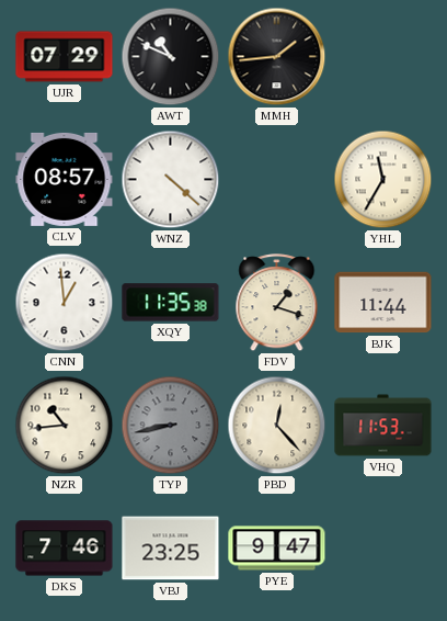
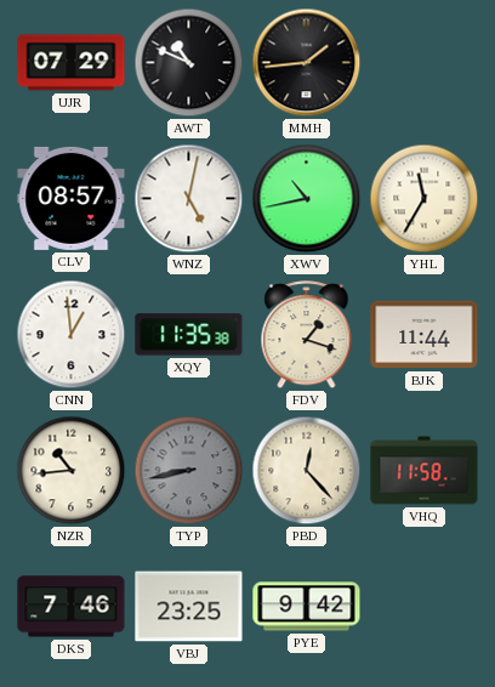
WNZ: 4:22 -> 5:02 (189, 199)
XWV: none -> 10:43 (307, 199)
VHQ: 11:53 -> 11:58 (425, 471)
PYE: 9:47 -> 9:42 (307, 607)
